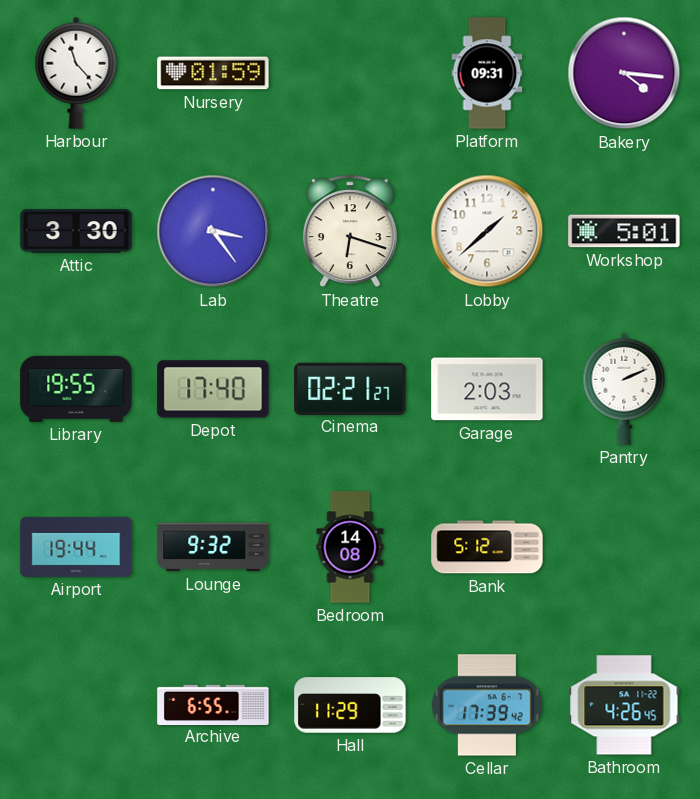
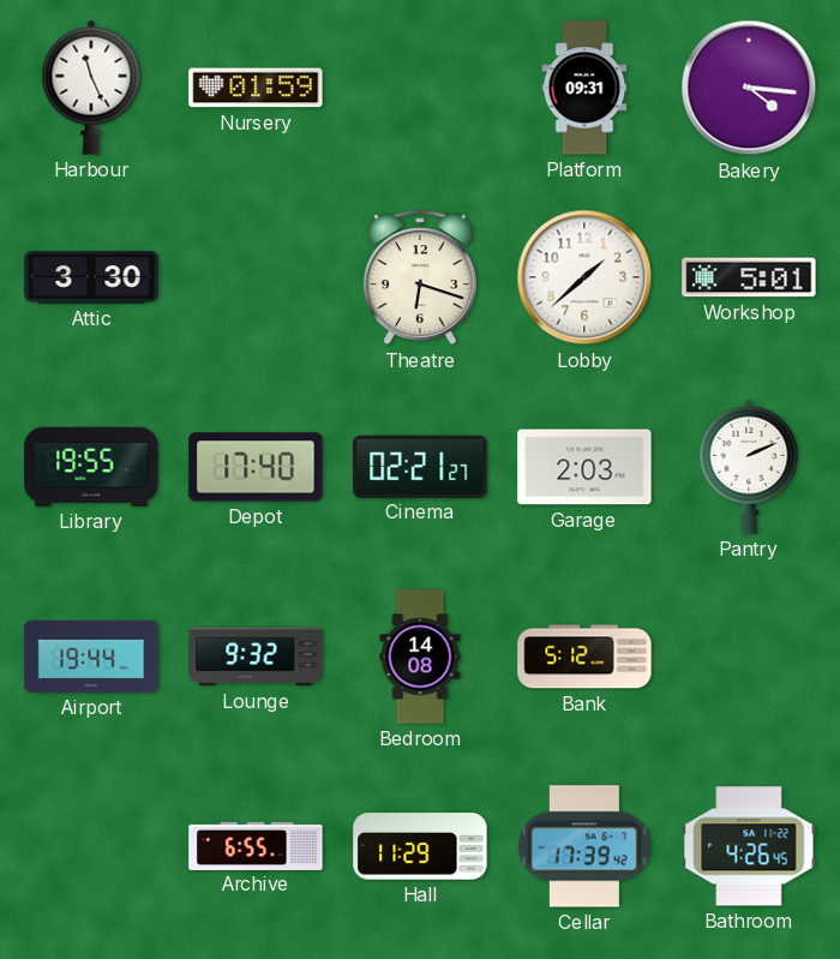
Harbour: 11:23 -> 11:26 (91, 88)
Lab: 3:24 -> none (213, 231)
